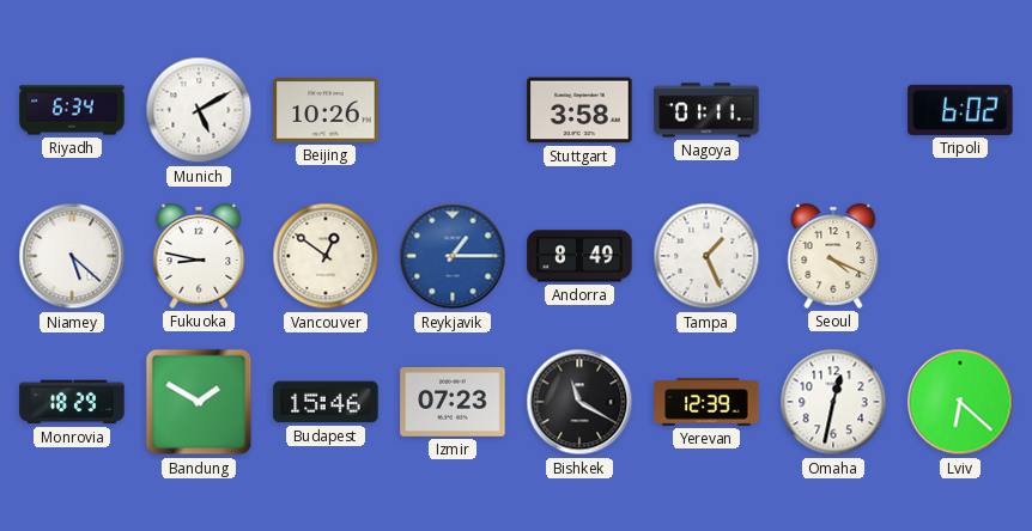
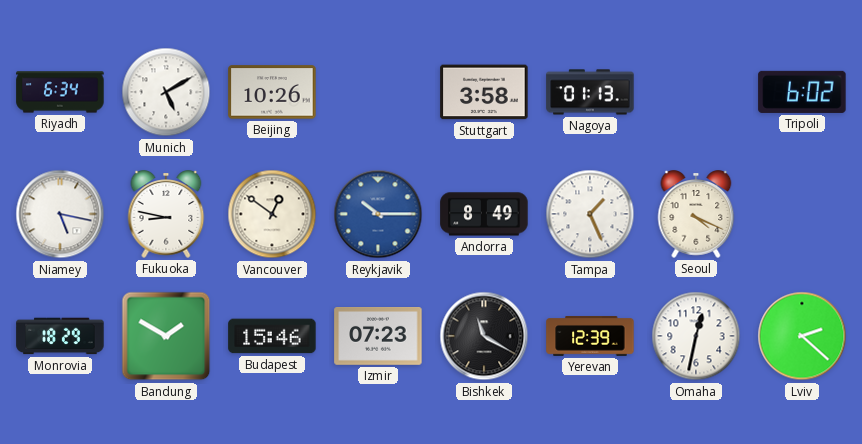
Nagoya: 01:11 -> 01:13 (590, 92)
Niamey: 5:22 -> 5:17 (60, 214)
Reykjavik: 1:15 -> 10:15 (378, 214)
Lviv: 6:22 -> 2:22 (802, 336)
